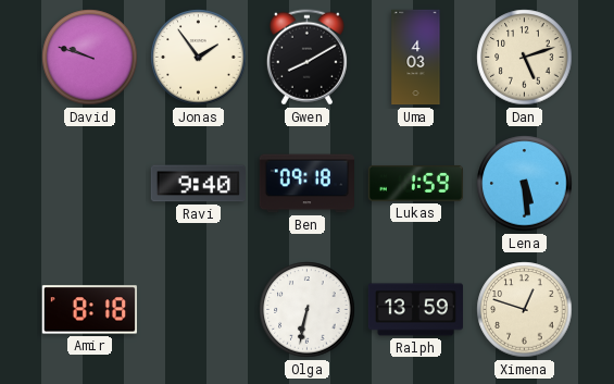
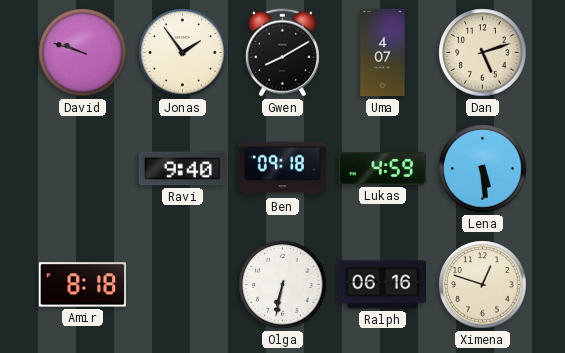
Uma: 4:03 -> 4:07 (383, 53)
Lukas: 1:59 -> 4:59 (382, 169)
Ralph: 13:59 -> 06:16 (382, 285)
